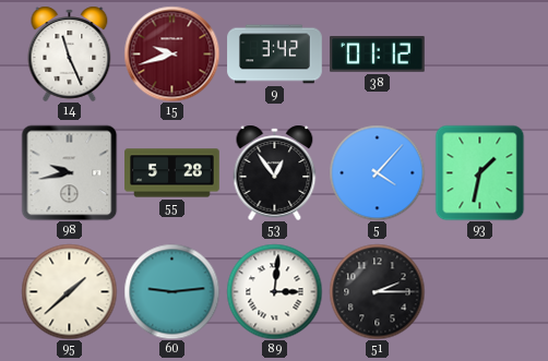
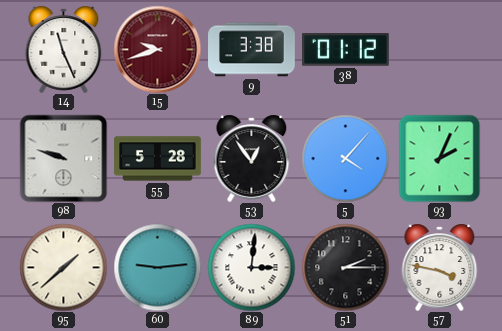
9: 3:42 -> 3:38 (252, 50)
98: 9:43 -> 9:48 (63, 158)
93: 1:32 -> 2:04 (440, 158)
57: none -> 3:47 (440, 267)
